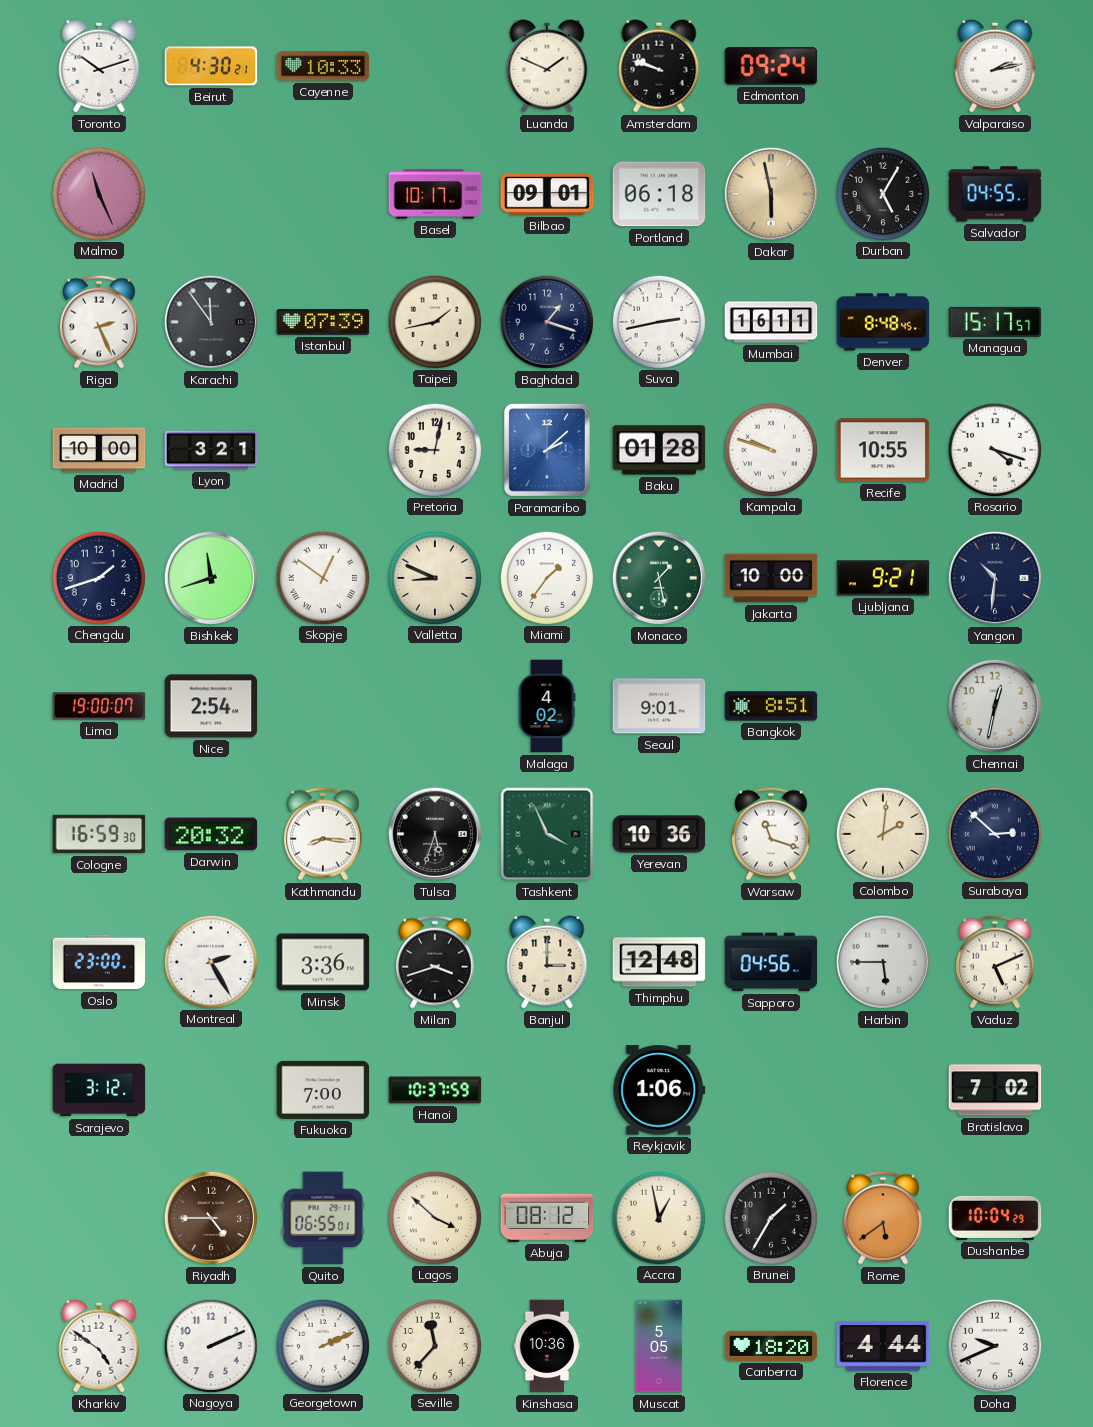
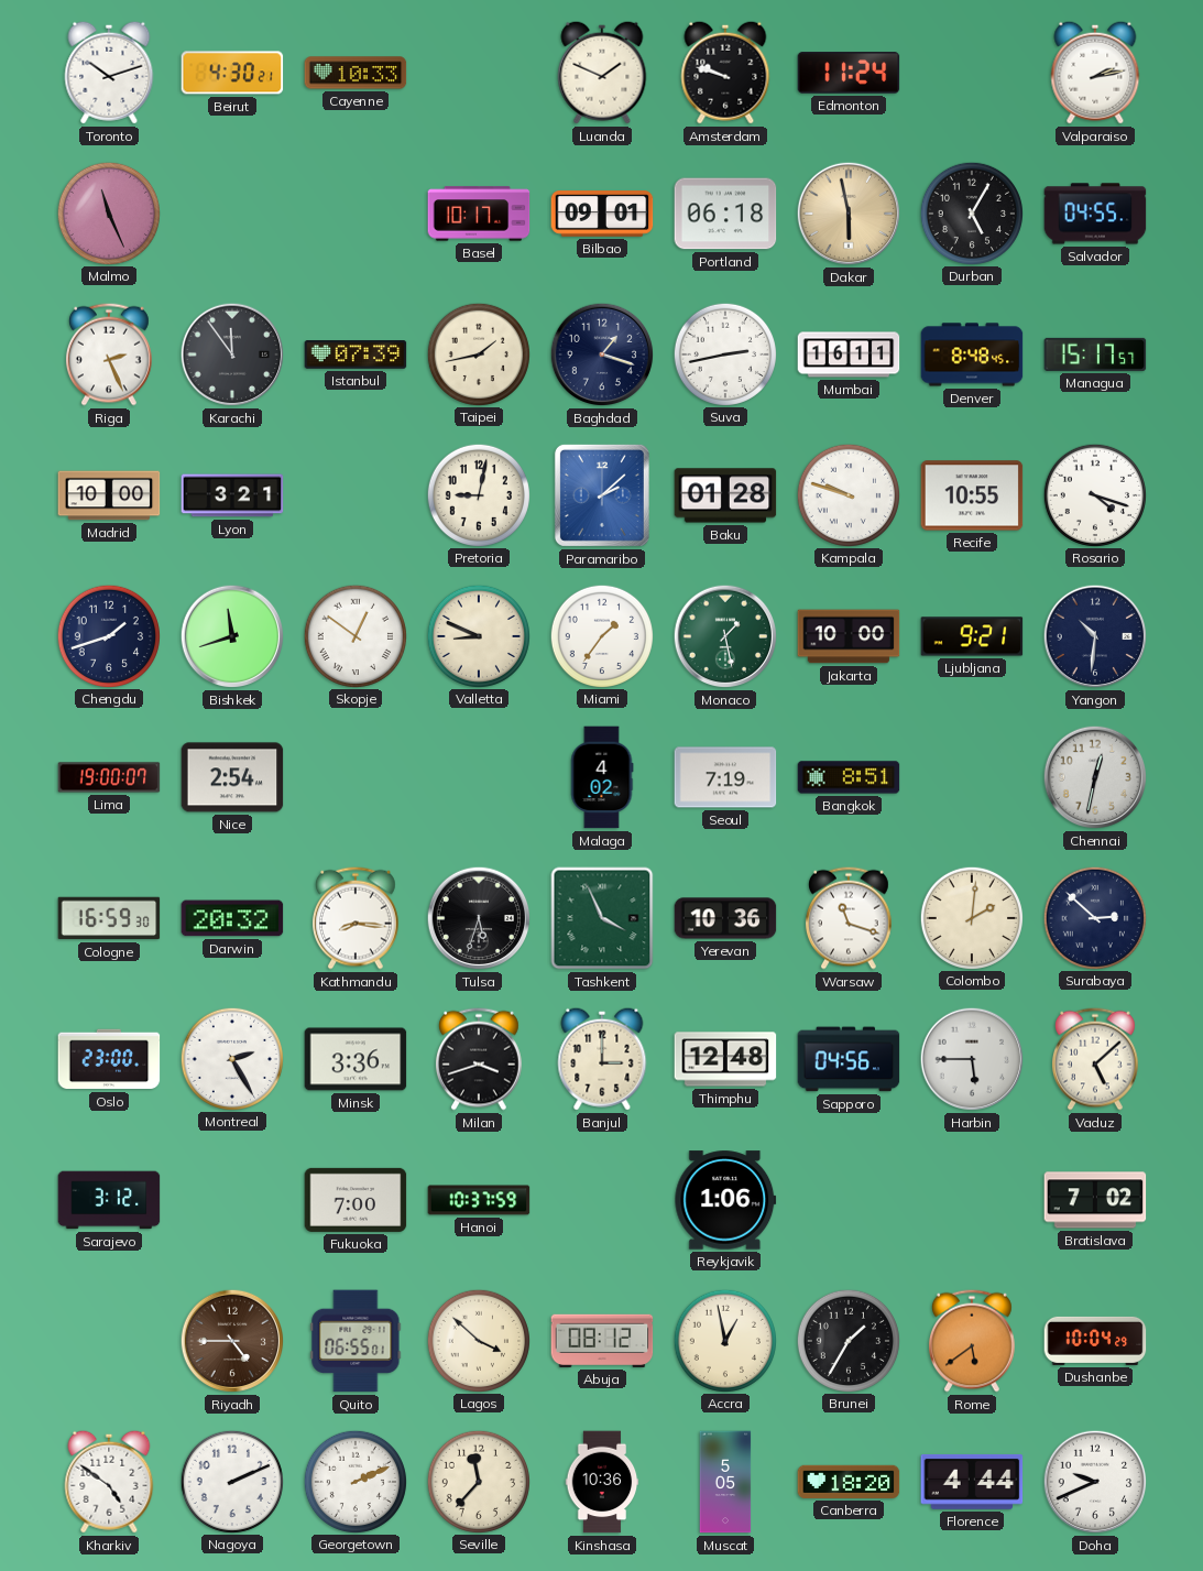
Edmonton: 09:24 -> 11:24 (849, 73)
Seoul: 9:01 -> 7:19 (725, 777)
Vaduz: 5:11 -> 5:08 (1095, 1059)
